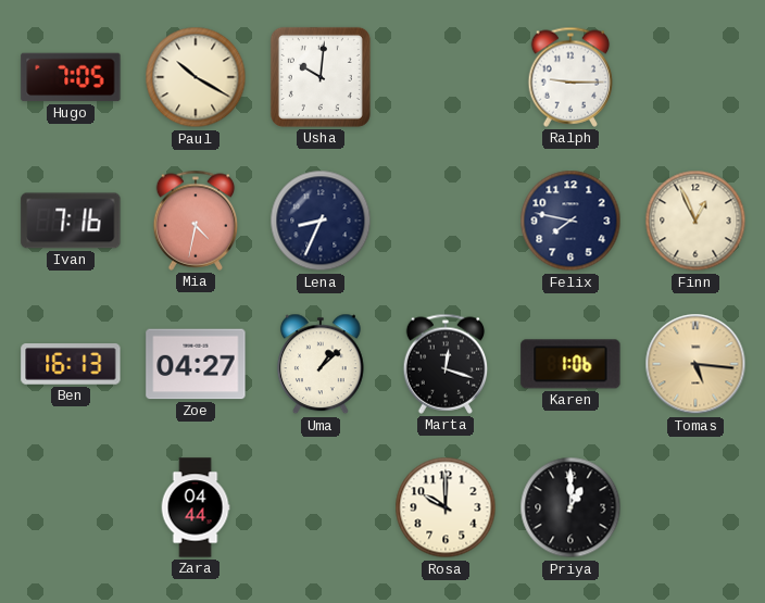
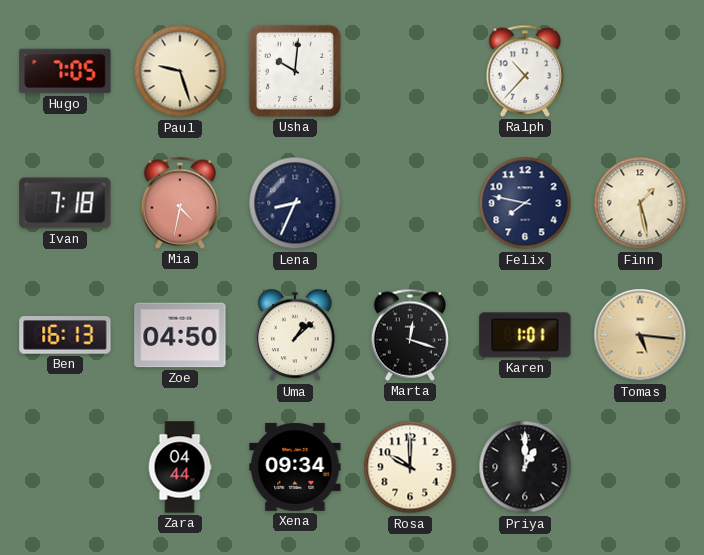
Paul: 10:20 -> 9:27 (180, 71)
Ralph: 9:15 -> 10:37 (525, 71)
Ivan: 7:16 -> 7:18 (65, 203)
Finn: 12:56 -> 1:28 (640, 203)
Zoe: 04:27 -> 04:50 (180, 335)
Karen: 1:06 -> 1:01 (525, 335)
Xena: none -> 09:34 (295, 467)
